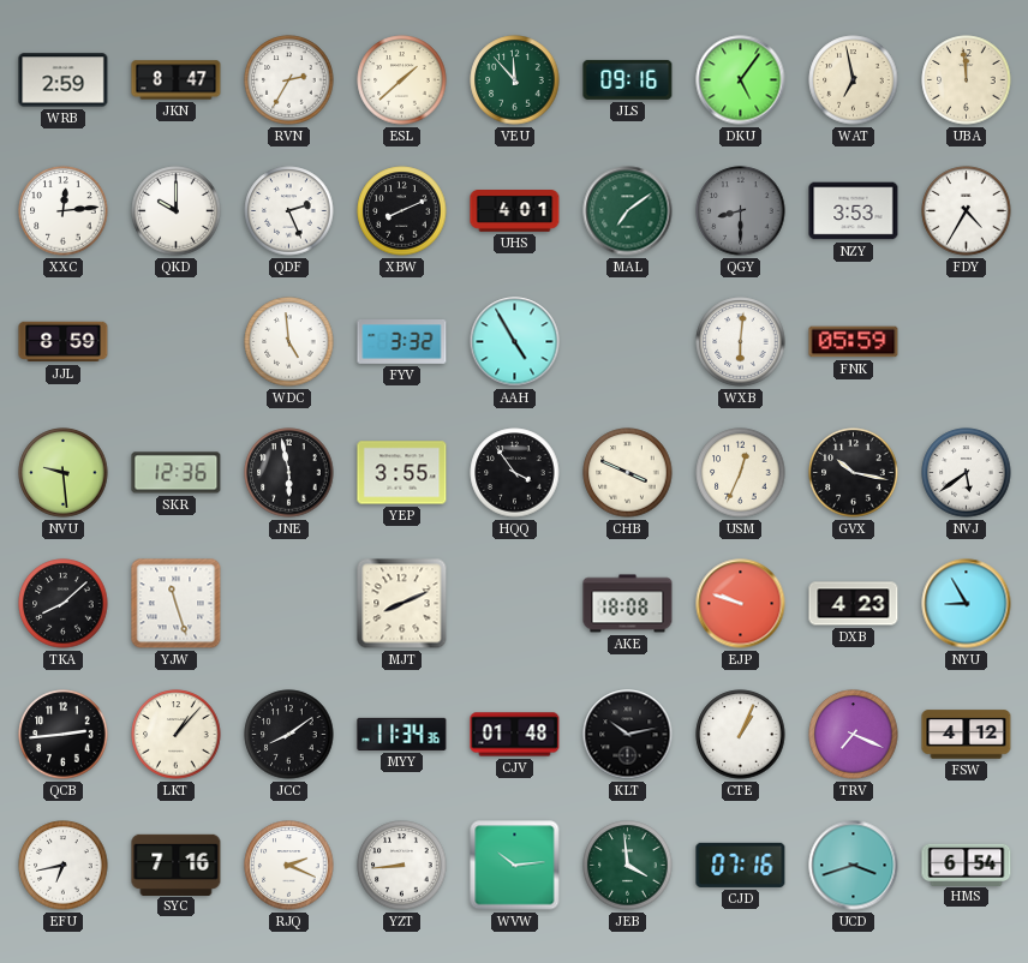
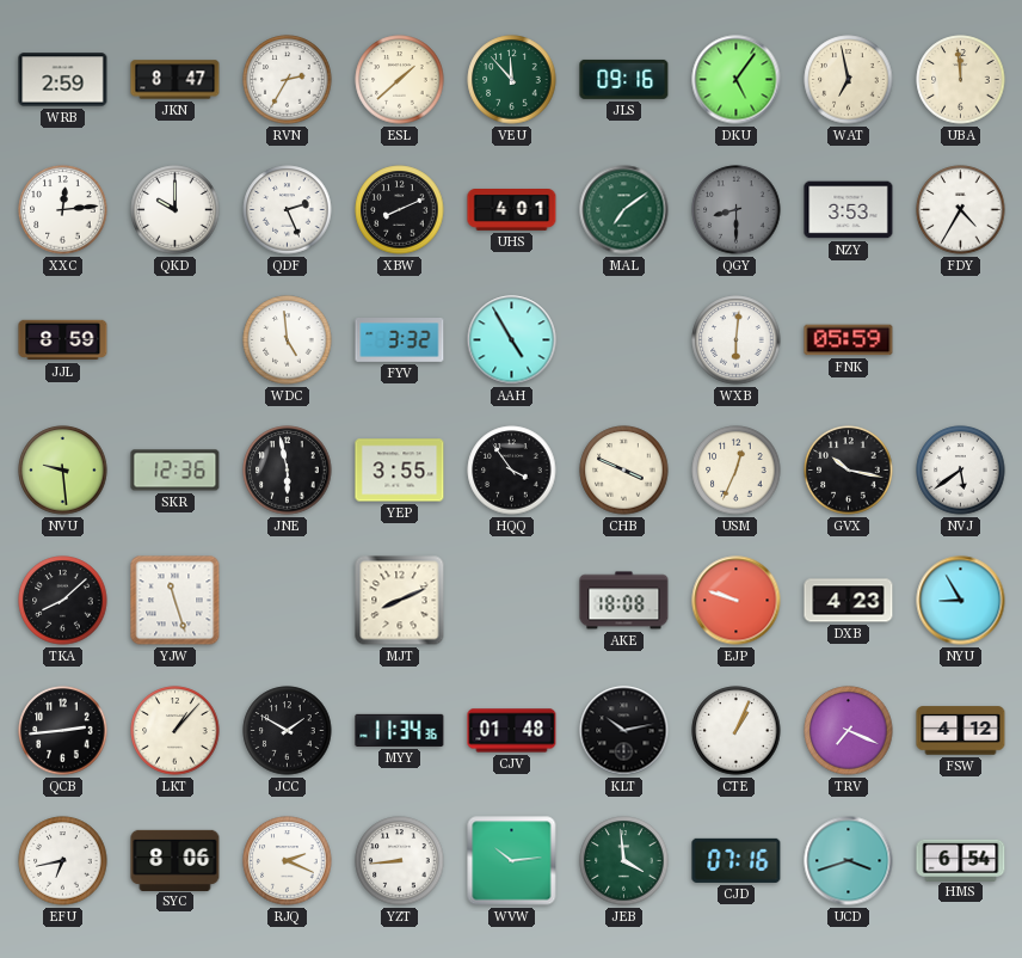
JCC: 8:09 -> 1:50 (288, 731)
SYC: 7:16 -> 8:06 (176, 860)
